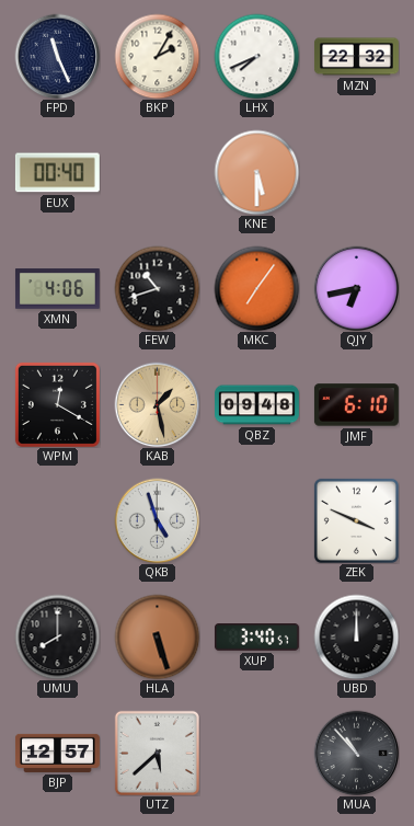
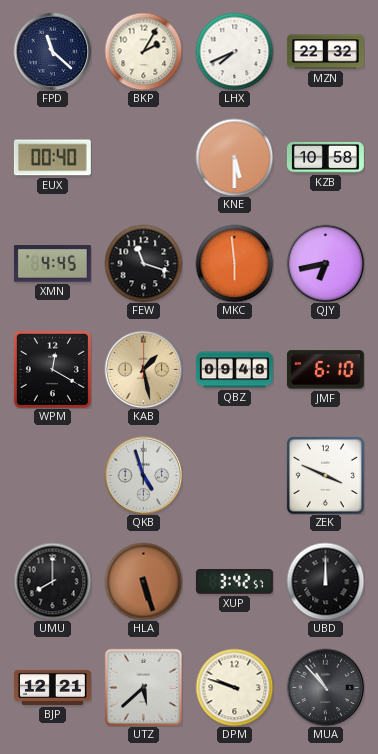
FPD: 11:26 -> 11:22 (52, 51)
KZB: none -> 10:58 (325, 157)
XMN: 4:06 -> 4:45 (52, 264)
FEW: 10:42 -> 11:18 (143, 263)
MKC: 7:06 -> 5:59 (234, 263)
XUP: 3:40 -> 3:42 (234, 582)
BJP: 12:57 -> 12:21 (53, 687)
DPM: none -> 9:48 (234, 687)
